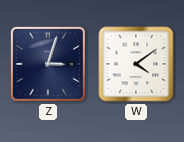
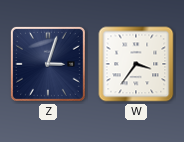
W: 4:09 -> 3:36 (136, 64)
